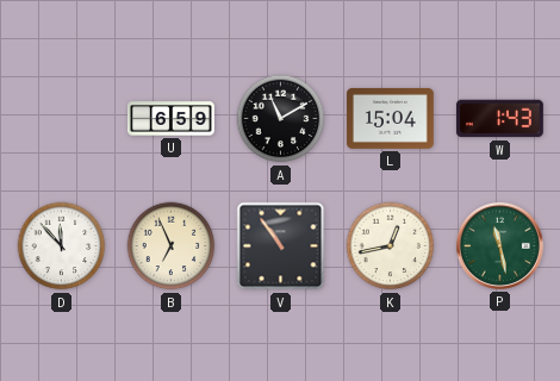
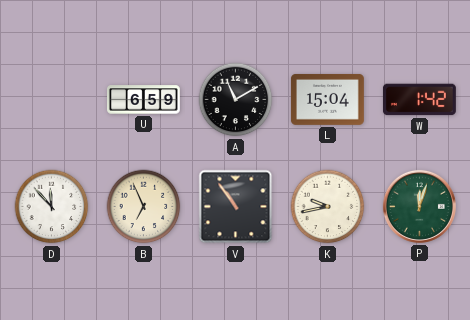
W: 1:43 -> 1:42 (419, 100)
K: 12:43 -> 9:43 (328, 207)
P: 11:28 -> 12:03 (419, 206)
